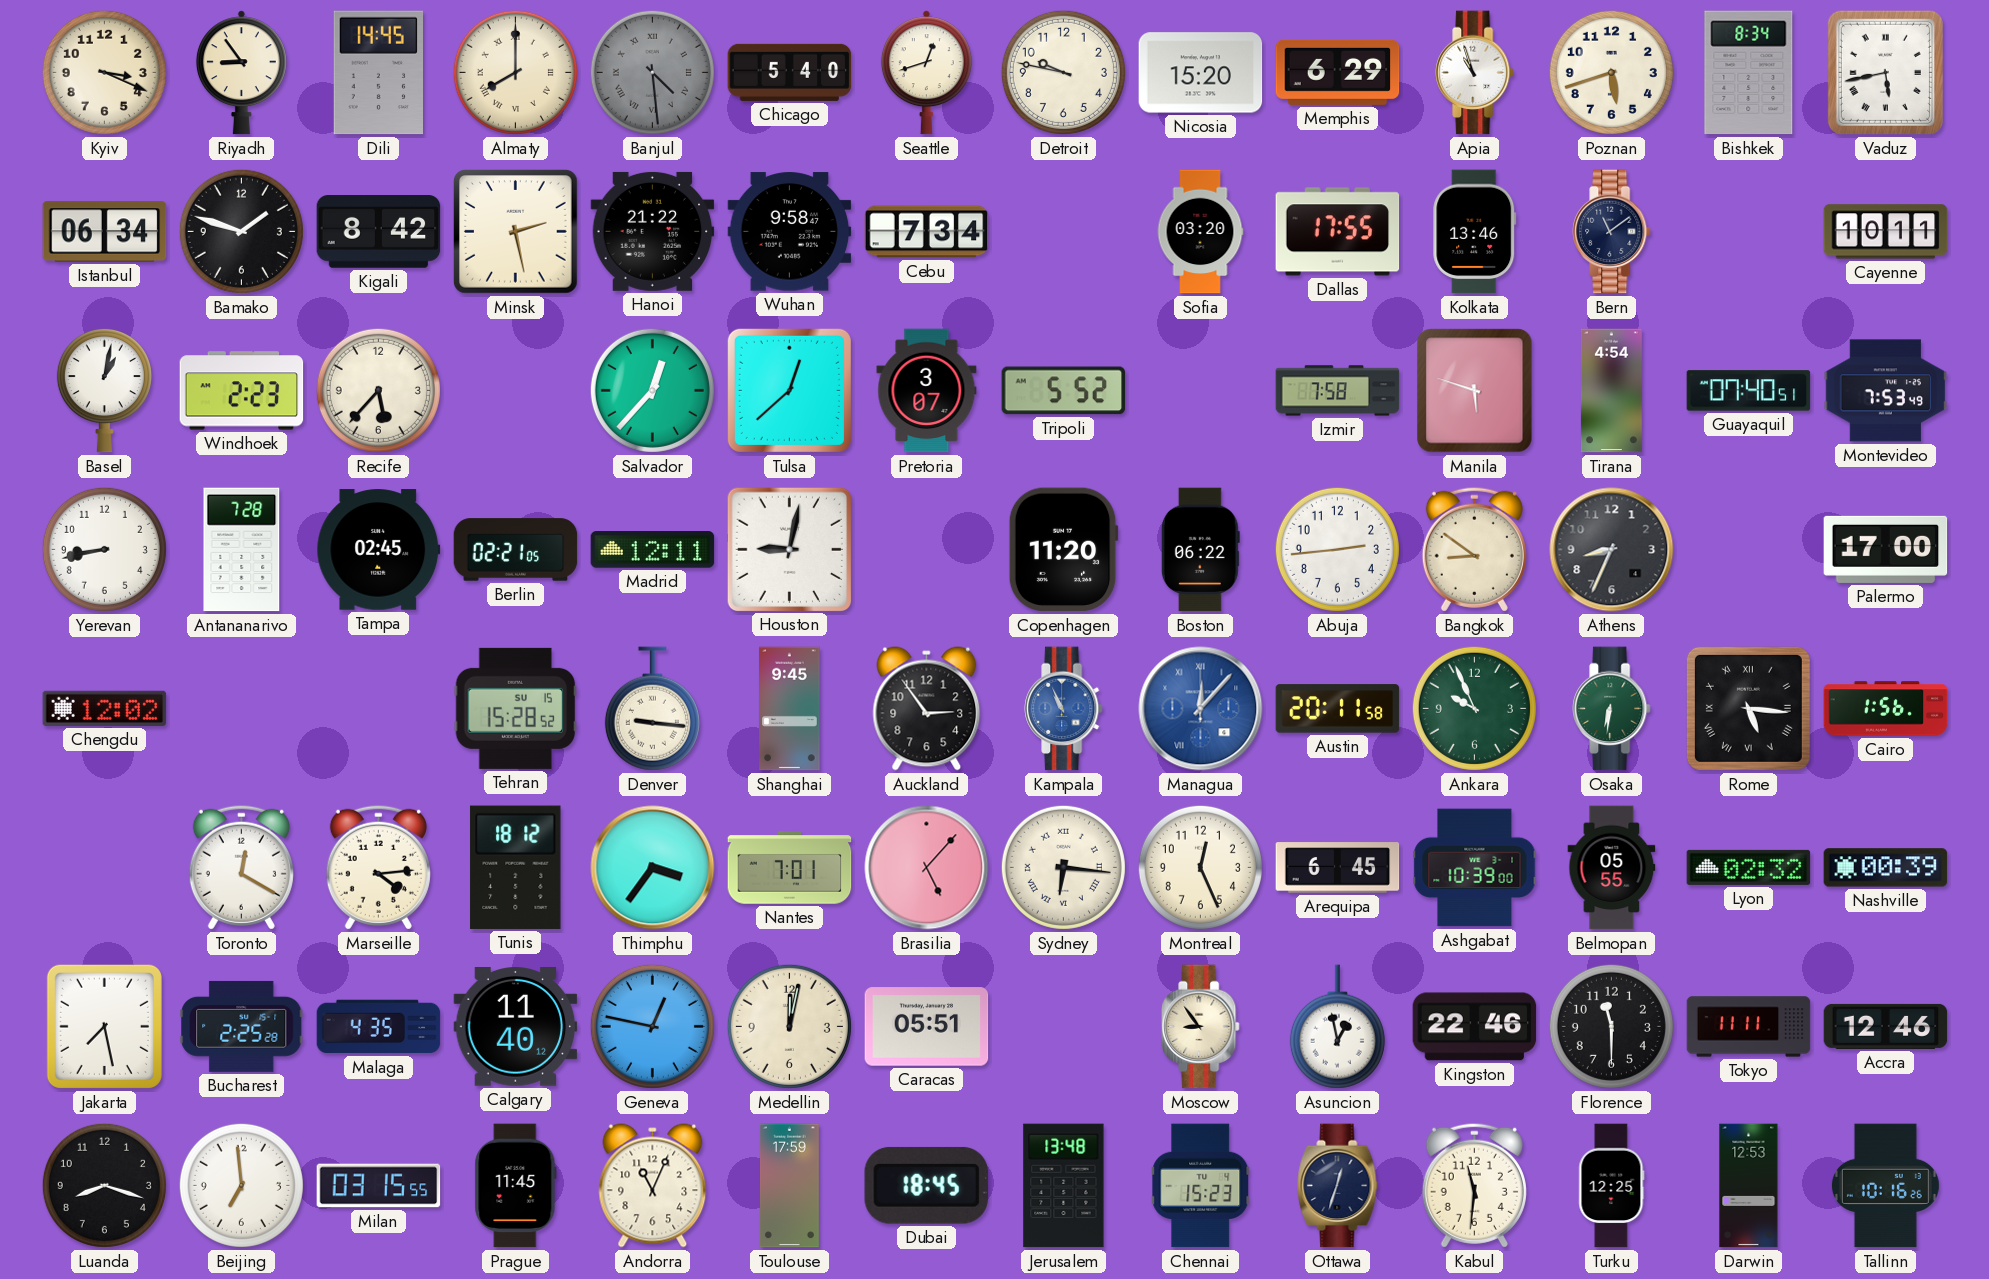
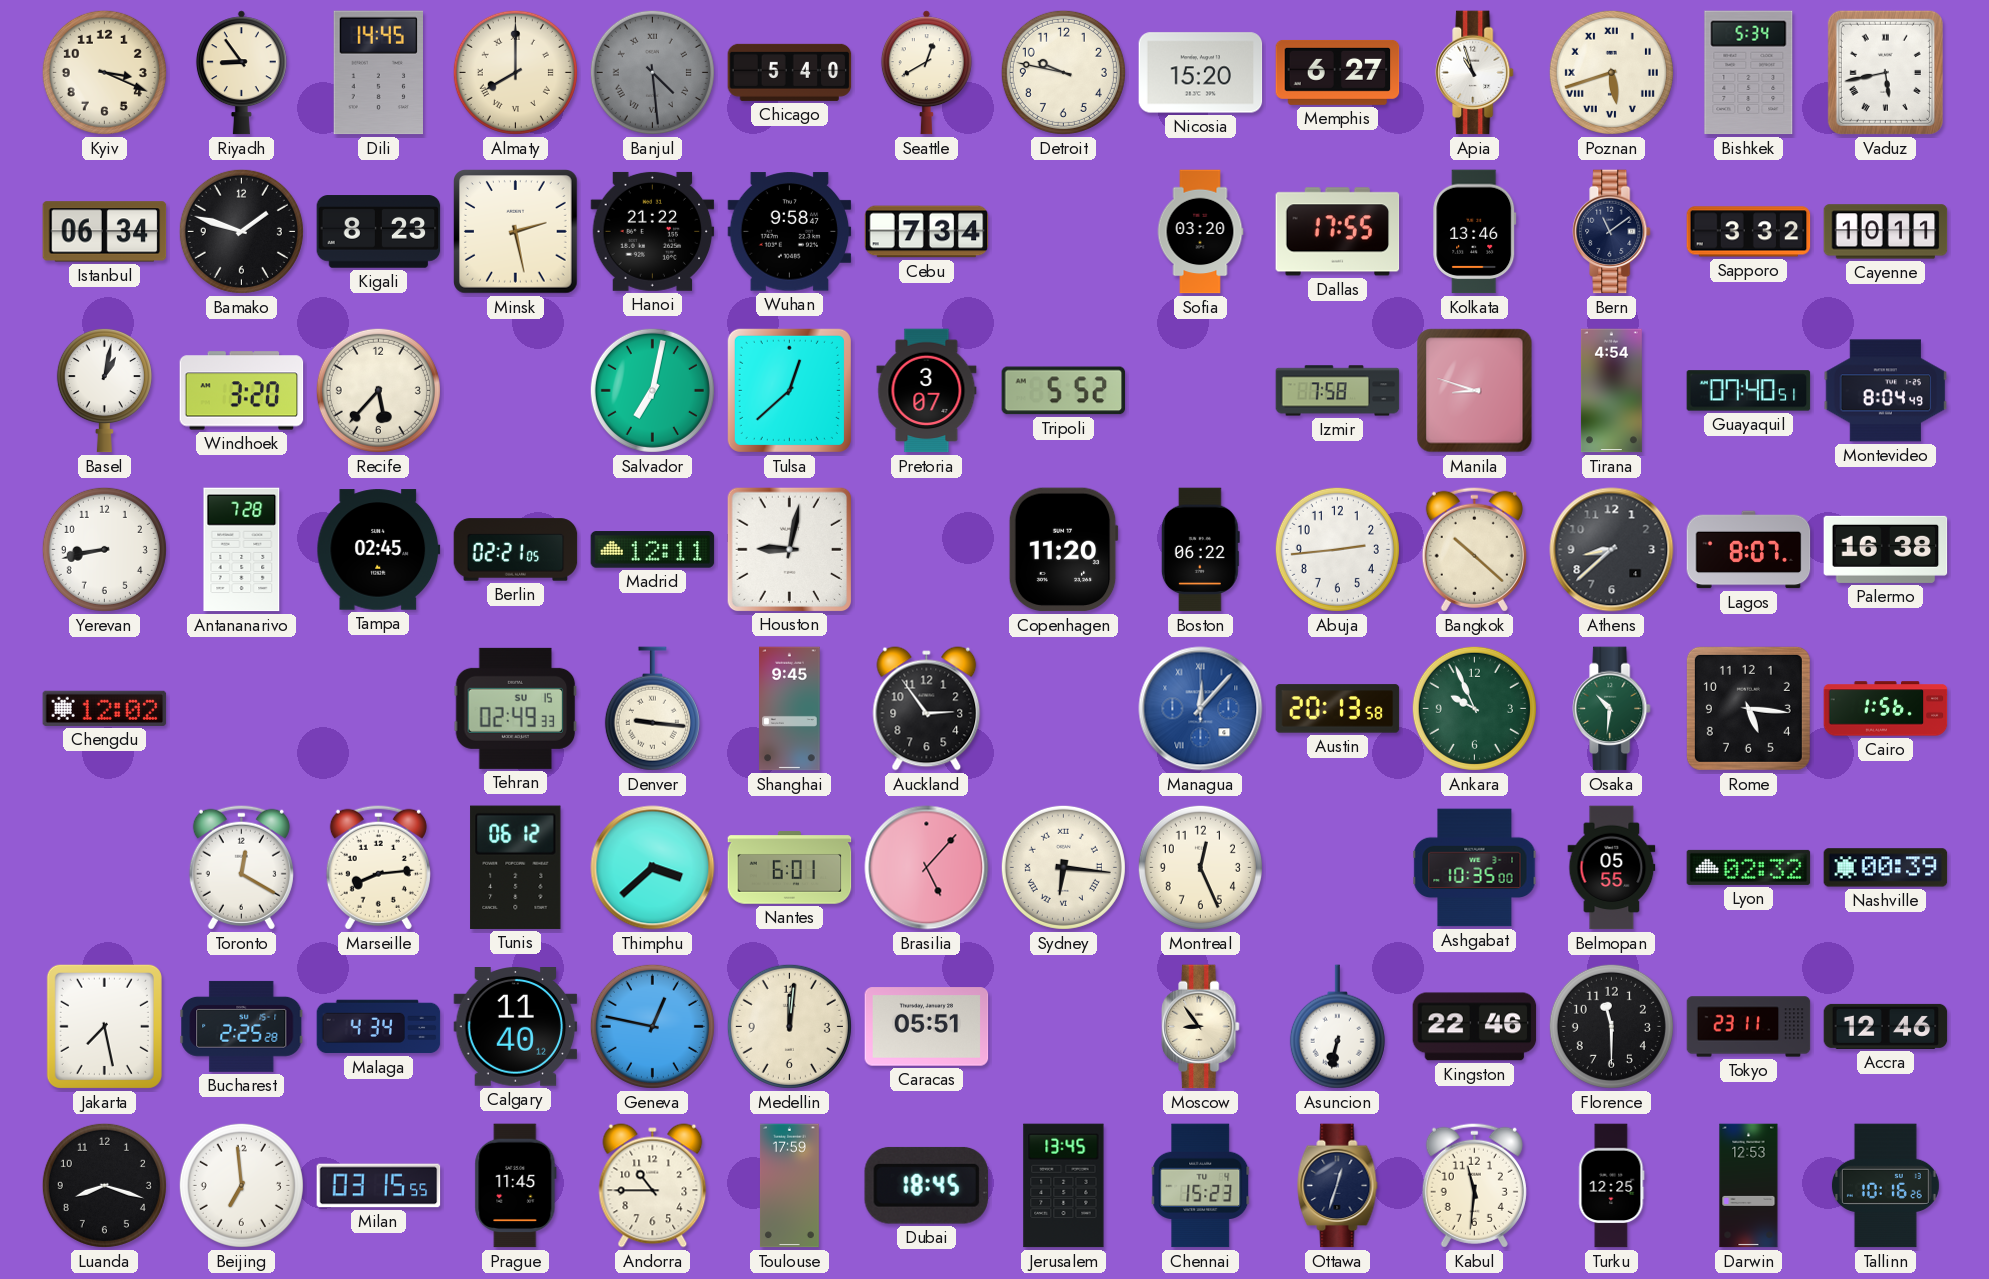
Seattle: 12:42 -> 12:40 (926, 73)
Memphis: 6:29 -> 6:27 (1338, 72)
Poznan numerals: Arabic -> Roman (1611, 72)
Bishkek: 8:34 -> 5:34 (1749, 73)
Kigali: 8:42 -> 8:23 (379, 232)
Sapporo: none -> 3:32 (1749, 232)
Windhoek: 2:23 -> 3:20 (242, 391)
Salvador: 12:37 -> 7:02 (652, 390)
Manila: 5:48 -> 8:48 (1475, 391)
Montevideo: 7:53 -> 8:04 (1886, 391)
Bangkok: 8:51 -> 10:22 (1474, 549)
Athens: 8:34 -> 8:38 (1612, 550)
Lagos: none -> 8:07 (1749, 550)
Palermo: 17:00 -> 16:38 (1886, 549)
Tehran: 15:28 -> 02:49 (516, 708)
Kampala: 10:56 -> none (1064, 709)
Austin: 20:11 -> 20:13 (1338, 709)
Osaka: 6:31 -> 10:31 (1612, 709)
Rome numerals: Roman -> Arabic (1748, 708)
Marseille: 4:14 -> 8:14 (378, 867)
Tunis: 18:12 -> 06:12 (516, 867)
Thimphu: 3:36 -> 3:38 (653, 868)
Nantes: 7:01 -> 6:01 (790, 868)
Arequipa: 6:45 -> none (1338, 868)
Ashgabat: 10:39 -> 10:35 (1475, 868)
Malaga: 4:35 -> 4:34 (379, 1027)
Medellin: 12:02 -> 12:01 (789, 1026)
Asuncion: 12:58 -> 6:32 (1337, 1027)
Tokyo: 11:11 -> 23:11 (1749, 1027)
Andorra: 11:04 -> 10:45 (653, 1186)
Jerusalem: 13:48 -> 13:45 (1064, 1186)
